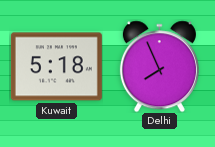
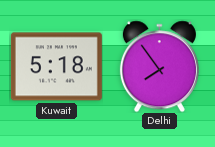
Delhi: 7:56 -> 7:54 (159, 66)
